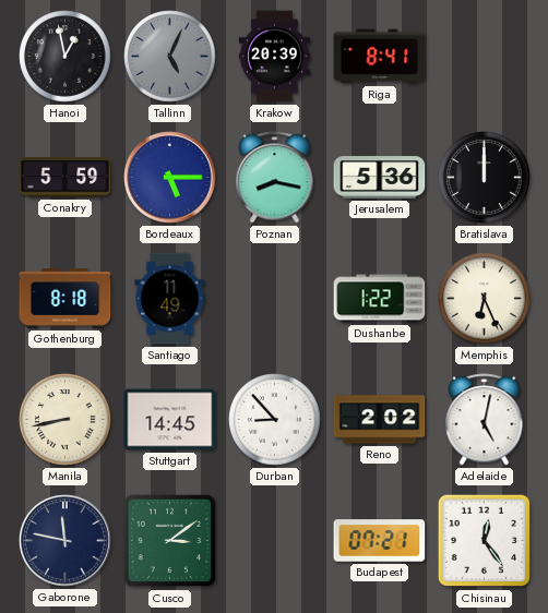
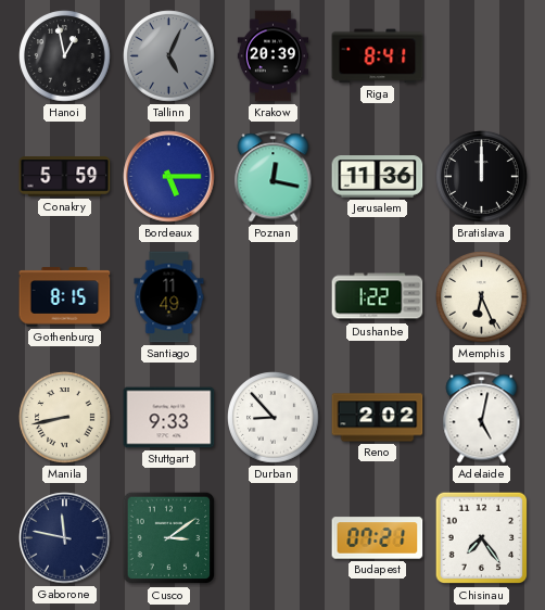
Poznan: 8:17 -> 12:17 (274, 177)
Jerusalem: 5:36 -> 11:36 (378, 177)
Gothenburg: 8:18 -> 8:15 (65, 297)
Stuttgart: 14:45 -> 9:33 (169, 418)
Chisinau: 12:24 -> 7:24 (482, 538)
